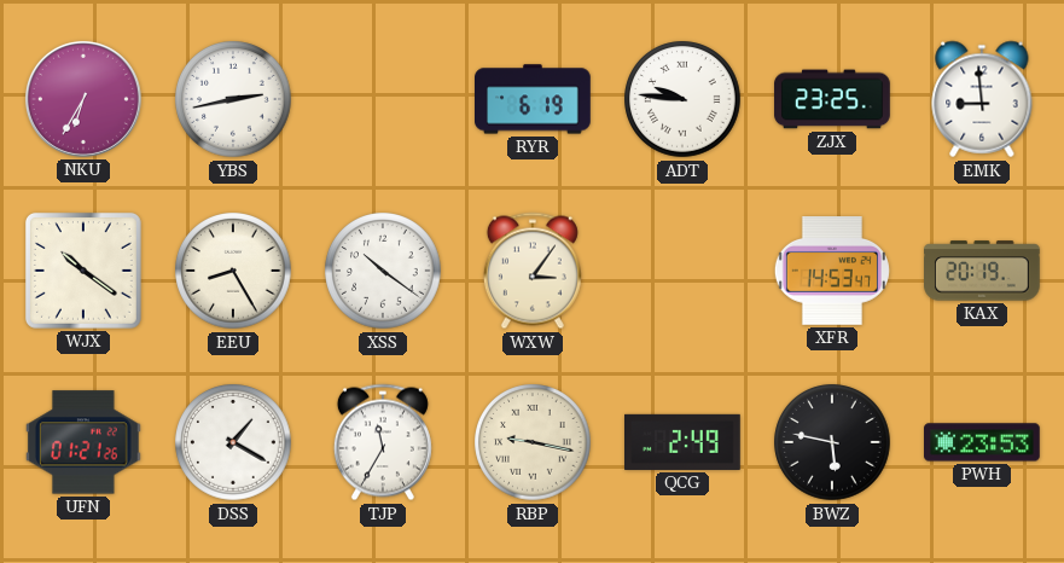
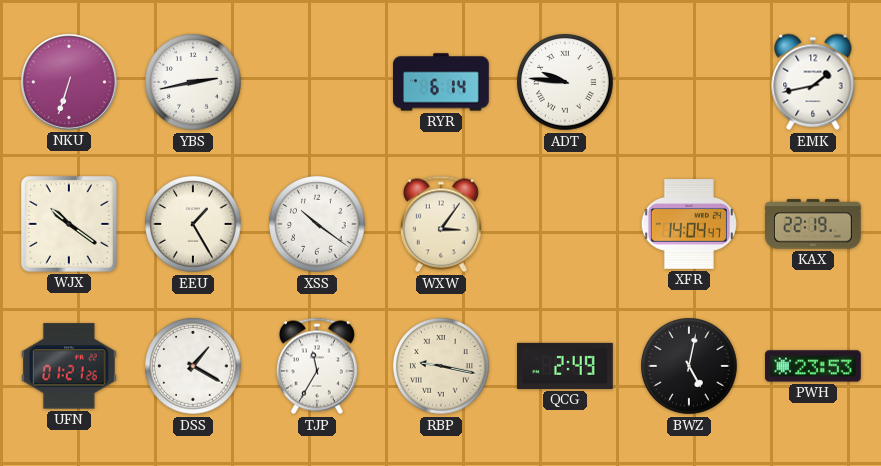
NKU: 6:35 -> 6:33 (69, 82)
RYR: 6:19 -> 6:14 (442, 82)
ZJX: 23:25 -> none (832, 99)
EMK: 8:59 -> 1:43 (813, 82)
EEU: 8:25 -> 1:25 (193, 224)
XFR: 14:53 -> 14:04 (689, 225)
KAX: 20:19 -> 22:19 (814, 224)
BWZ: 5:47 -> 5:02 (689, 366)
